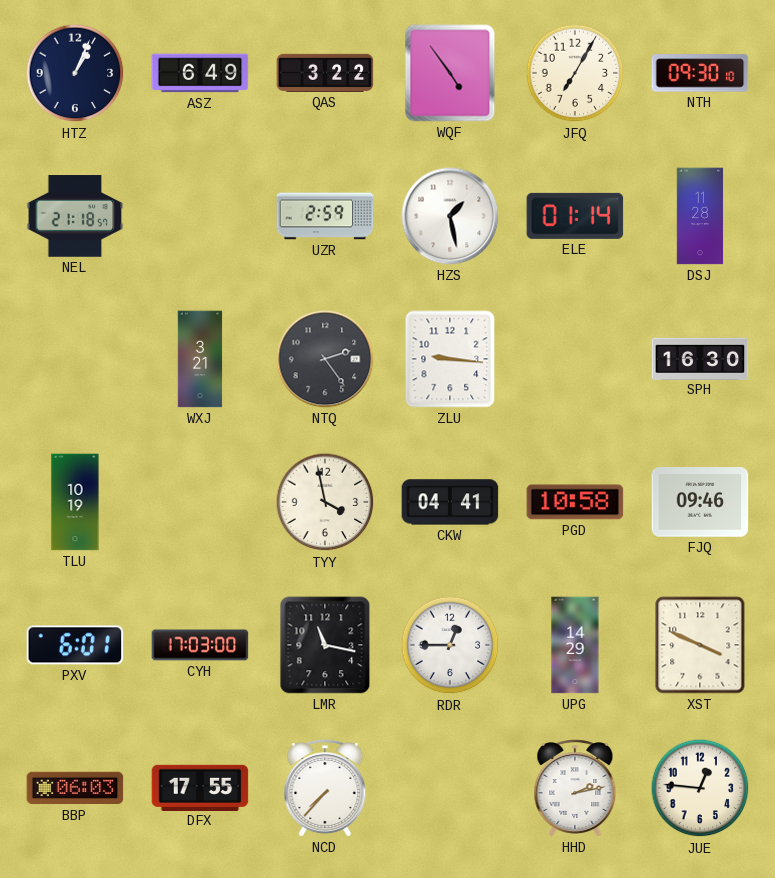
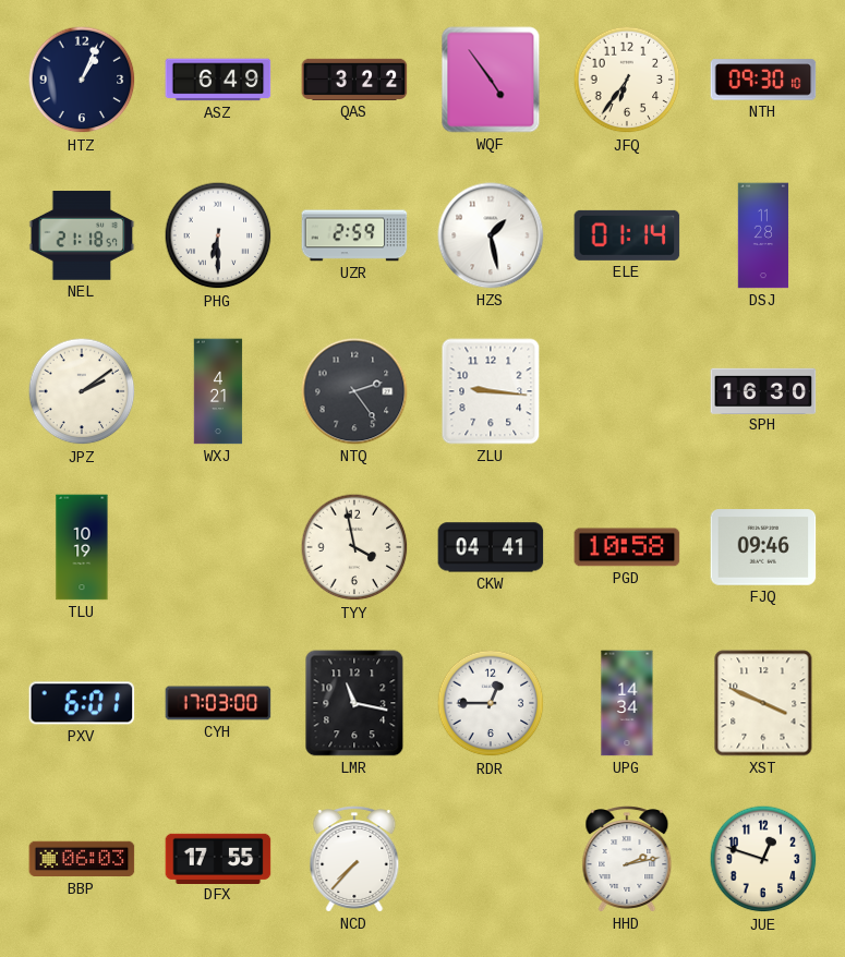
JFQ: 7:05 -> 6:36 (627, 80)
PHG: none -> 6:30 (218, 235)
JPZ: none -> 2:09 (82, 391)
WXJ: 3:21 -> 4:21 (218, 391)
UPG: 14:29 -> 14:34 (627, 703)
JUE: 12:46 -> 12:48 (763, 859)
